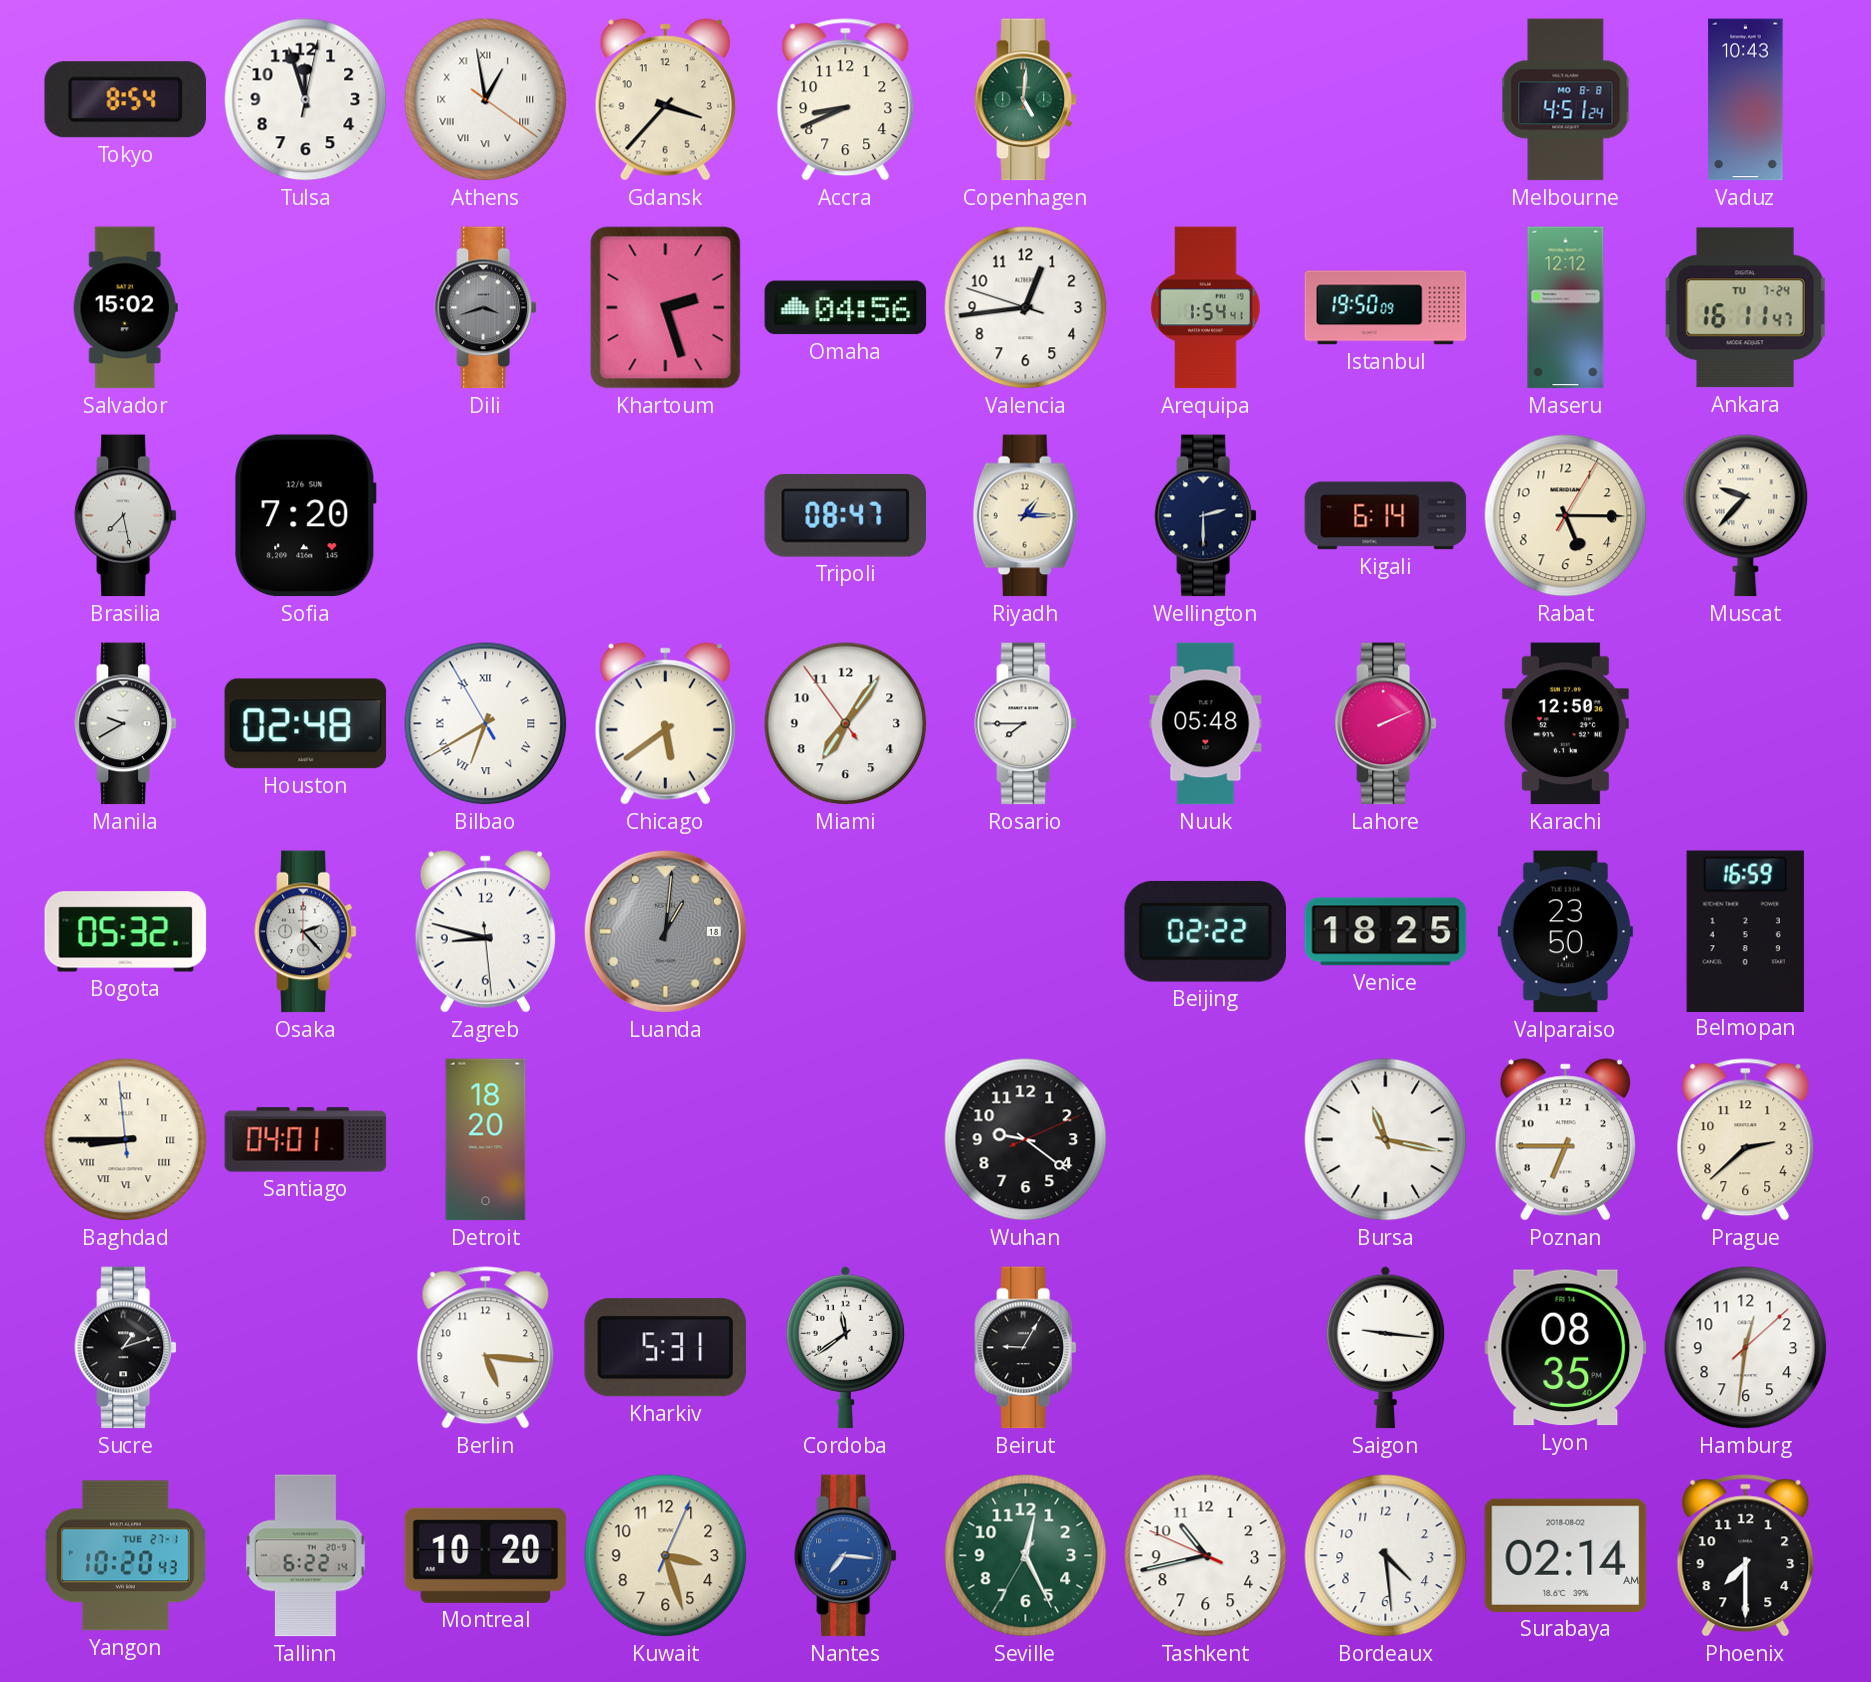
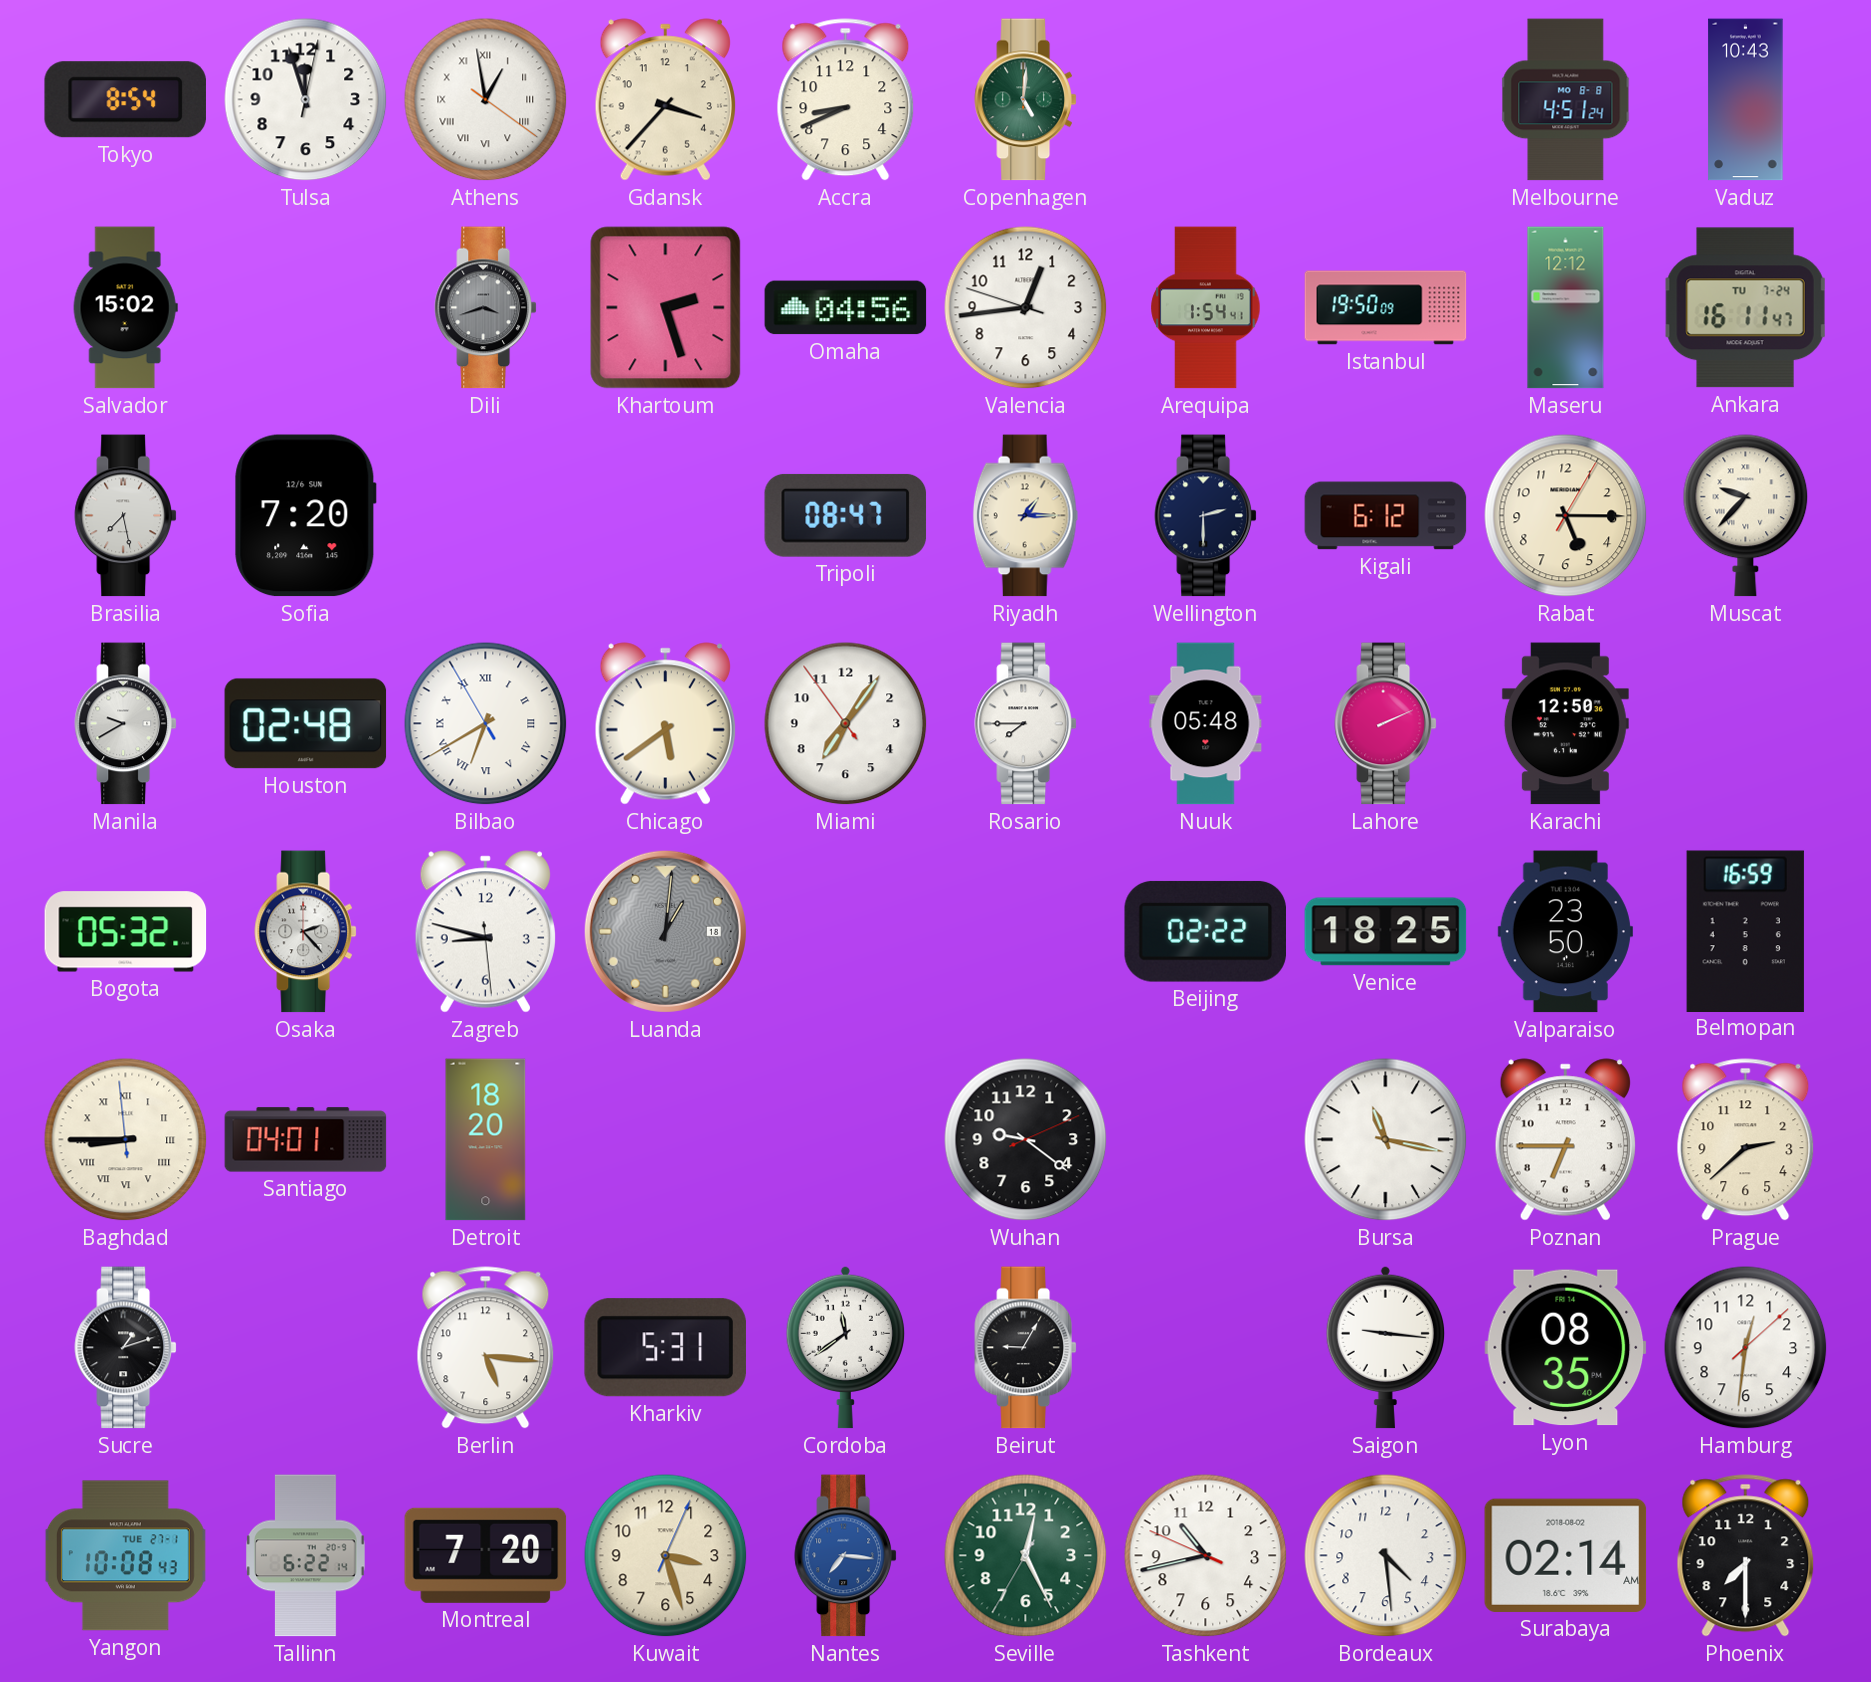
Kigali: 6:14 -> 6:12 (1386, 516)
Yangon: 10:20 -> 10:08 (125, 1556)
Montreal: 10:20 -> 7:20 (486, 1555)
